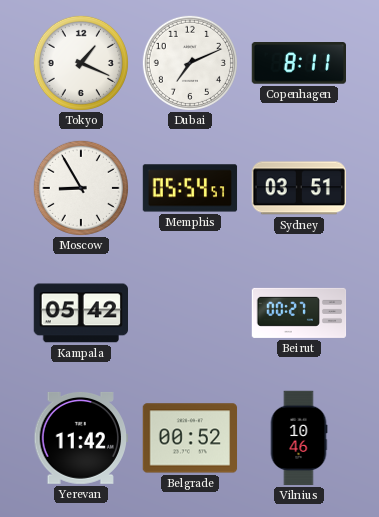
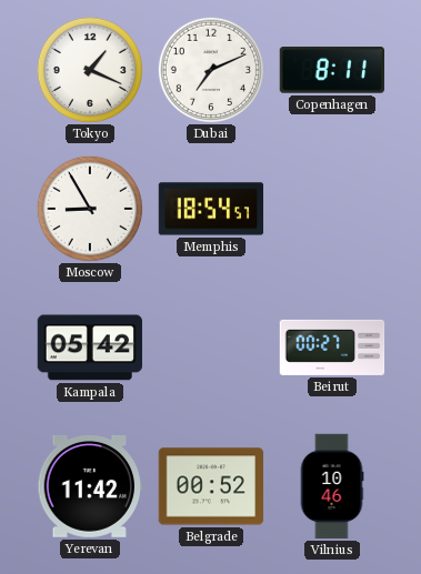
Memphis: 05:54 -> 18:54 (211, 209)
Sydney: 03:51 -> none (298, 188)
